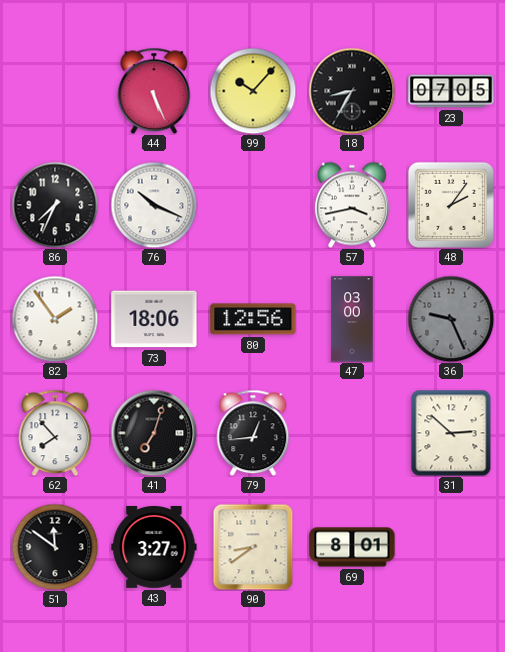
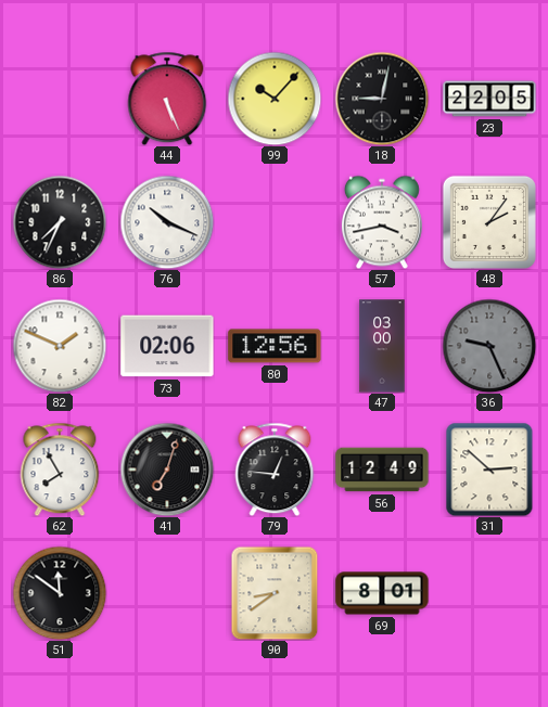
18: 8:35 -> 9:02 (382, 99)
23: 07:05 -> 22:05 (489, 99)
82: 1:54 -> 1:49 (60, 346)
73: 18:06 -> 02:06 (167, 346)
62: 7:53 -> 7:55 (60, 470)
79: 12:44 -> 12:46 (275, 470)
56: none -> 12:49 (382, 470)
43: 3:27 -> none (154, 547)
